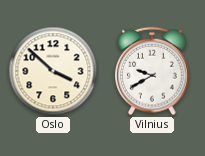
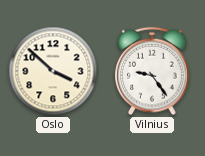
Vilnius: 9:40 -> 9:24 (152, 71)
